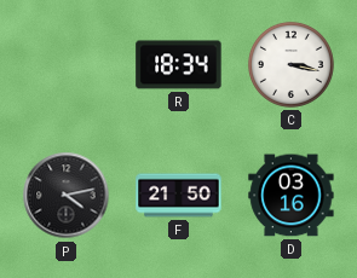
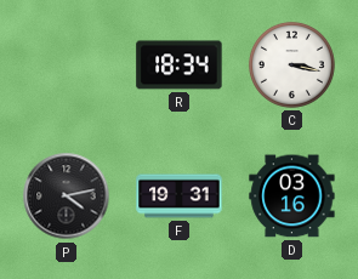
F: 21:50 -> 19:31 (180, 197)
